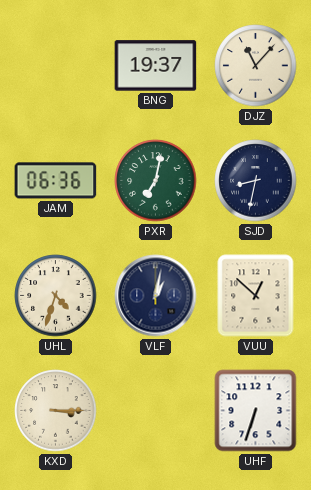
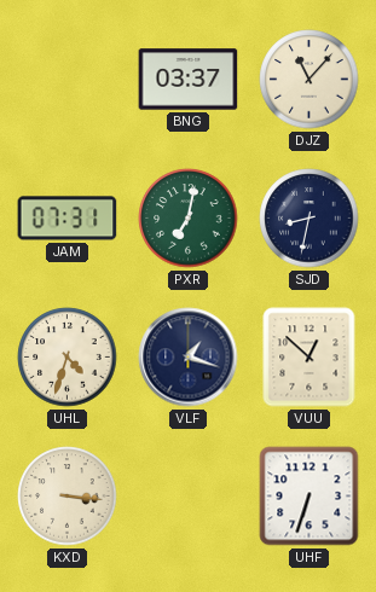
BNG: 19:37 -> 03:37 (189, 80)
JAM: 06:36 -> 07:31 (68, 219)
VLF: 1:02 -> 1:18 (189, 358)
KXD: 3:15 -> 3:16 (68, 497)
